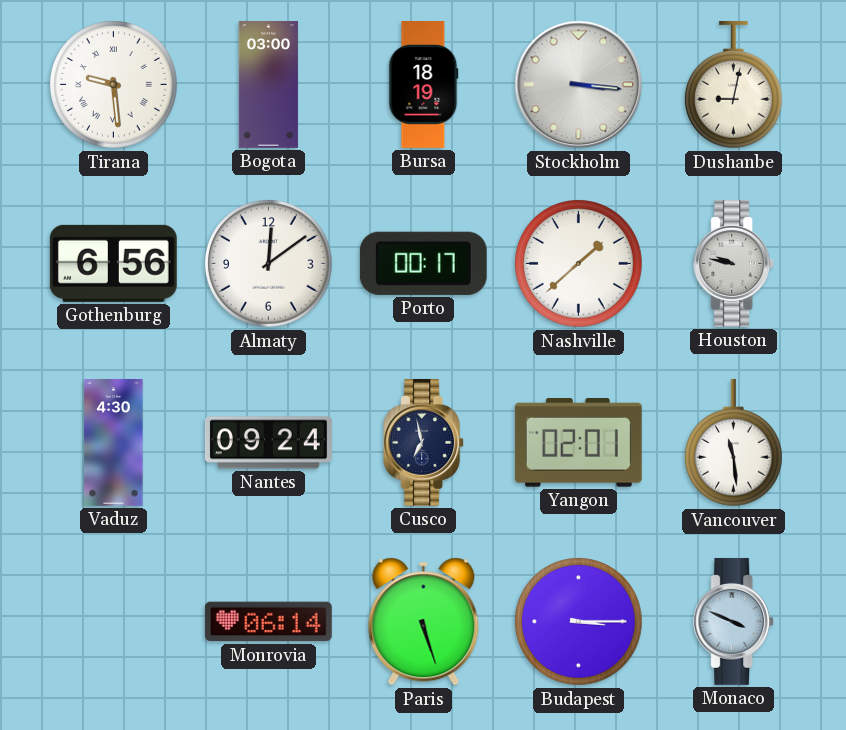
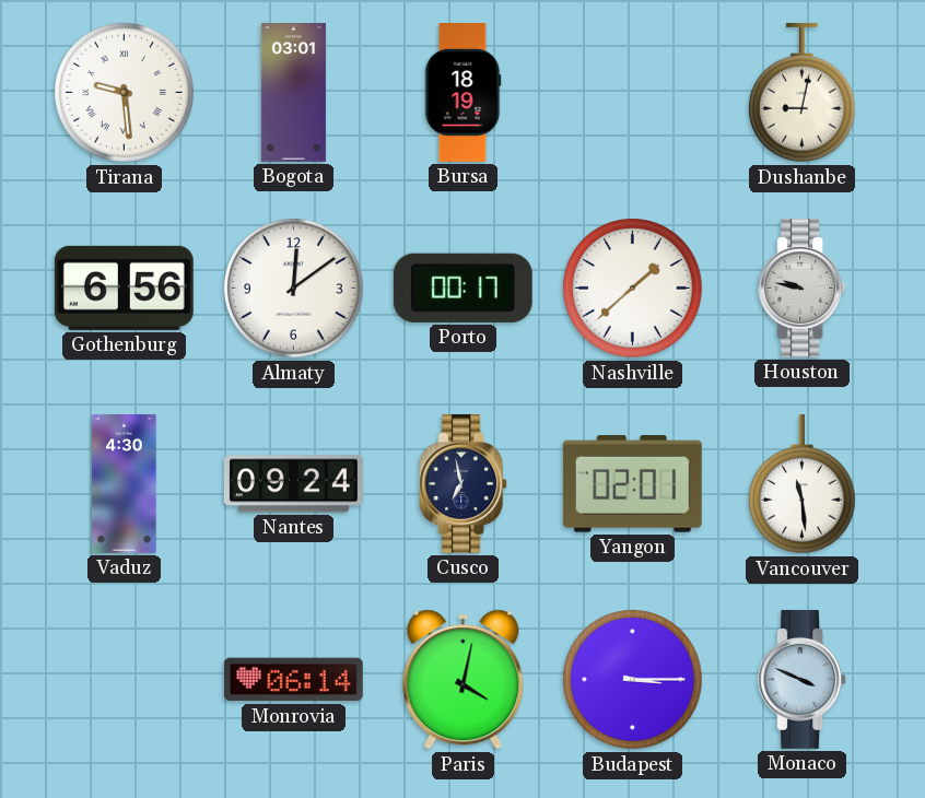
Bogota: 03:00 -> 03:01 (293, 93)
Stockholm: 3:16 -> none (579, 85)
Paris: 5:27 -> 4:02 (464, 680)
